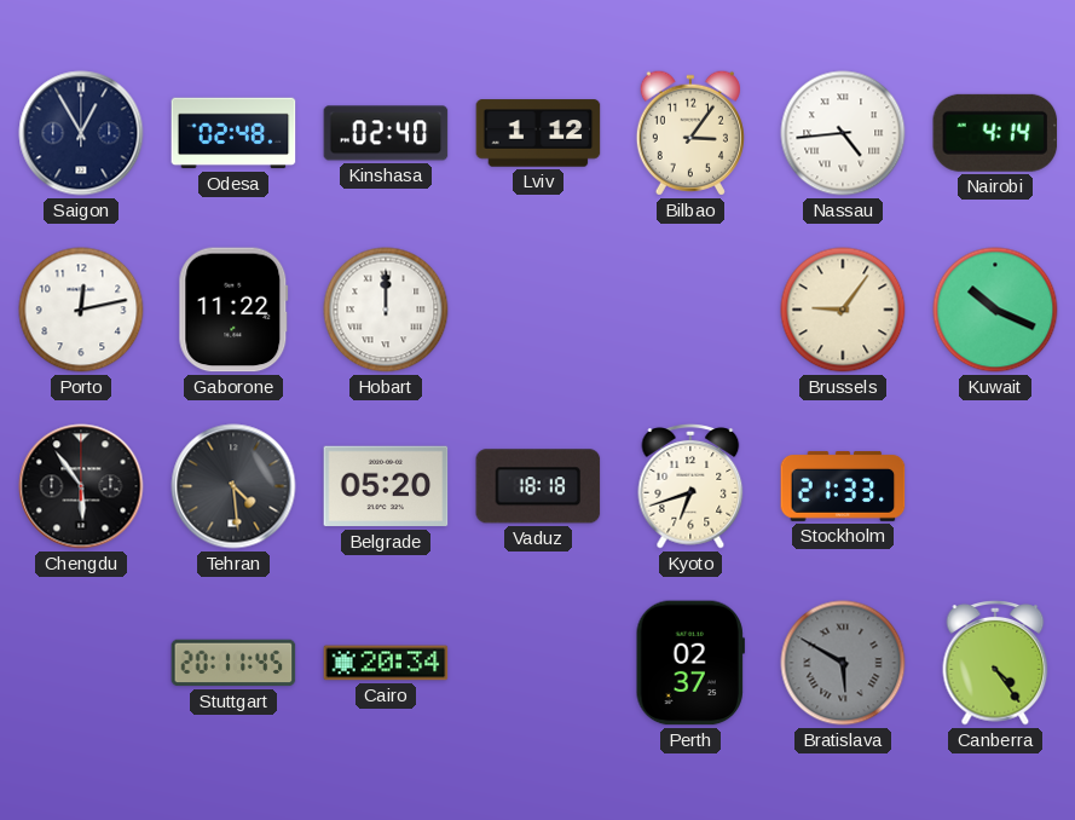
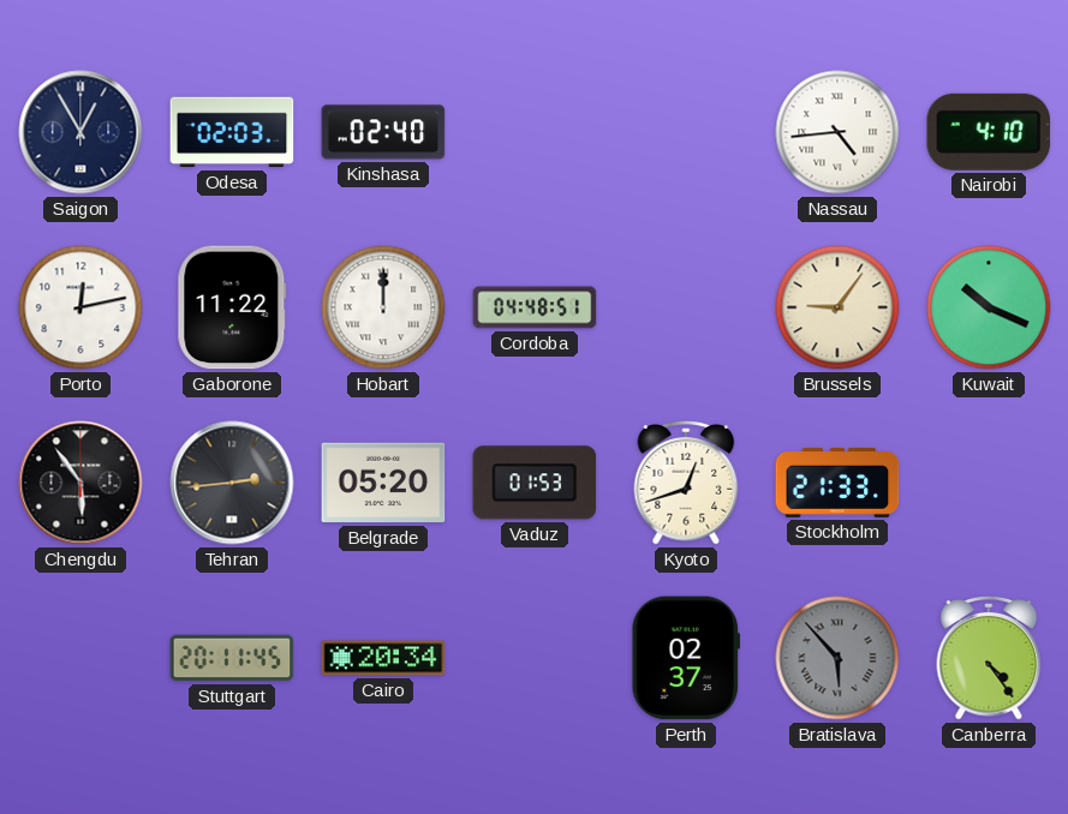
Odesa: 02:48 -> 02:03 (232, 132)
Lviv: 1:12 -> none (538, 133)
Bilbao: 3:06 -> none (690, 133)
Nairobi: 4:14 -> 4:10 (989, 132)
Cordoba: none -> 04:48 (535, 307)
Tehran: 4:29 -> 2:44 (232, 483)
Vaduz: 18:18 -> 01:53 (535, 483)
Kyoto: 6:42 -> 12:42 (686, 484)
Bratislava: 5:50 -> 5:53 (837, 658)
